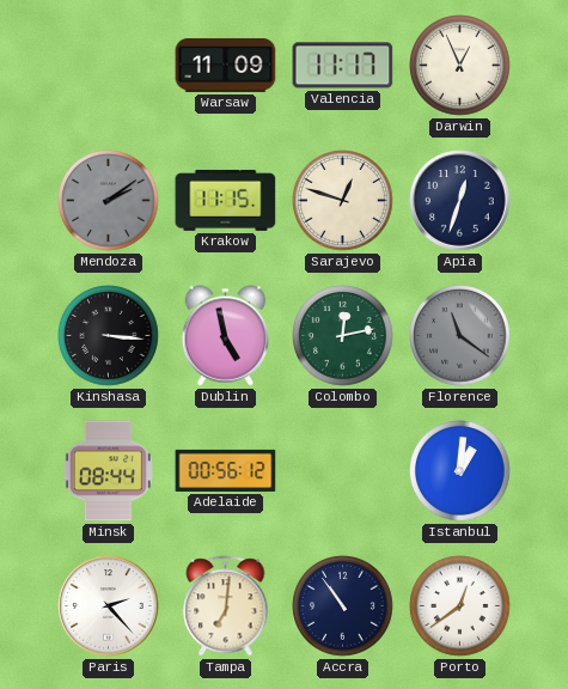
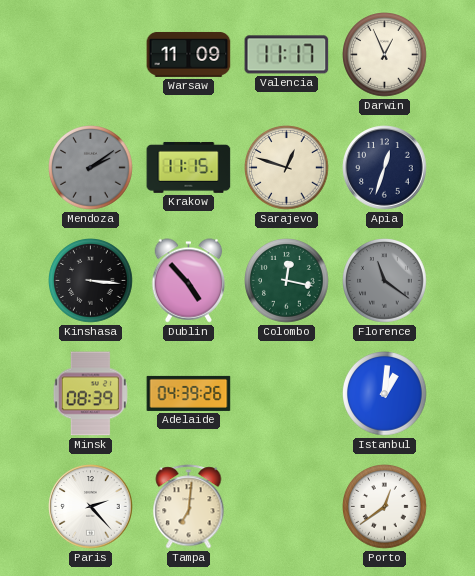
Dublin: 4:58 -> 4:53 (189, 281)
Colombo: 12:13 -> 12:17 (287, 281)
Minsk: 08:44 -> 08:39 (90, 394)
Adelaide: 00:56 -> 04:39 (189, 393)
Accra: 10:54 -> none (343, 606)
